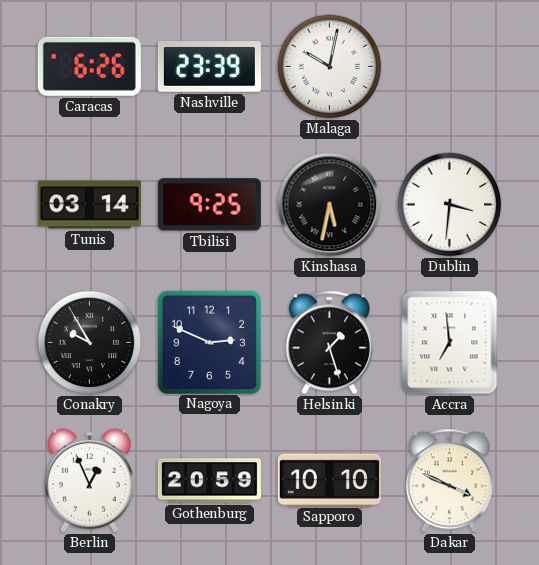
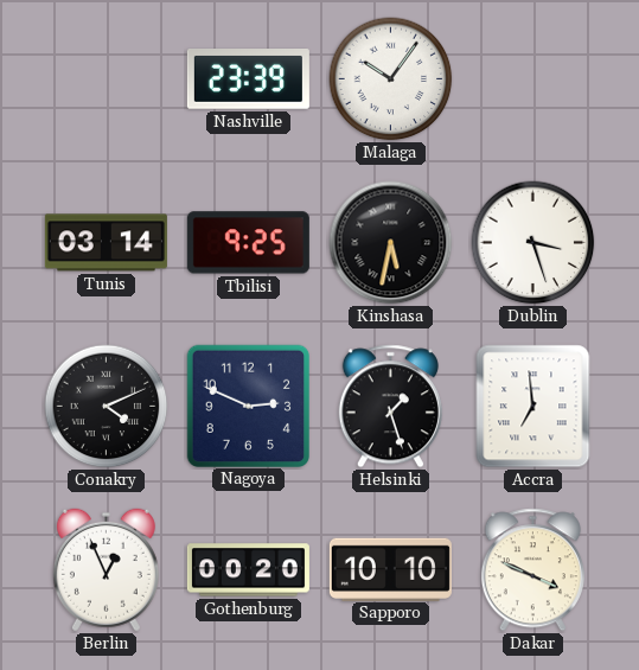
Caracas: 6:26 -> none (89, 66)
Malaga: 10:02 -> 10:06 (391, 79)
Dublin: 3:31 -> 3:27 (533, 243)
Conakry: 9:55 -> 4:11 (107, 407)
Gothenburg: 20:59 -> 00:20 (248, 570)
